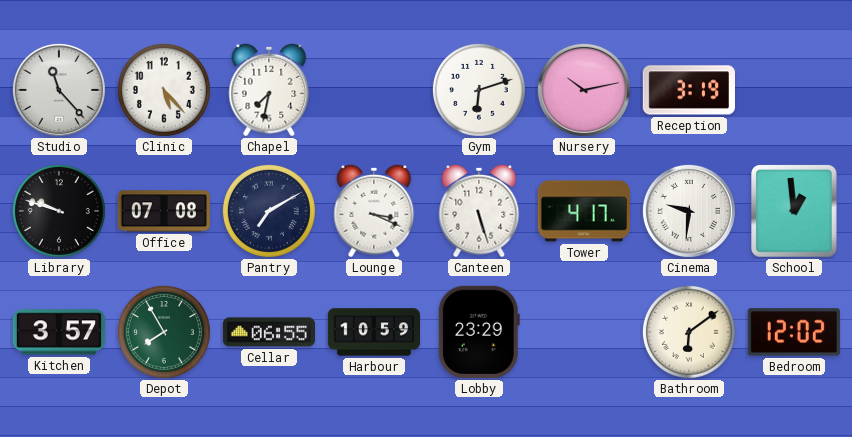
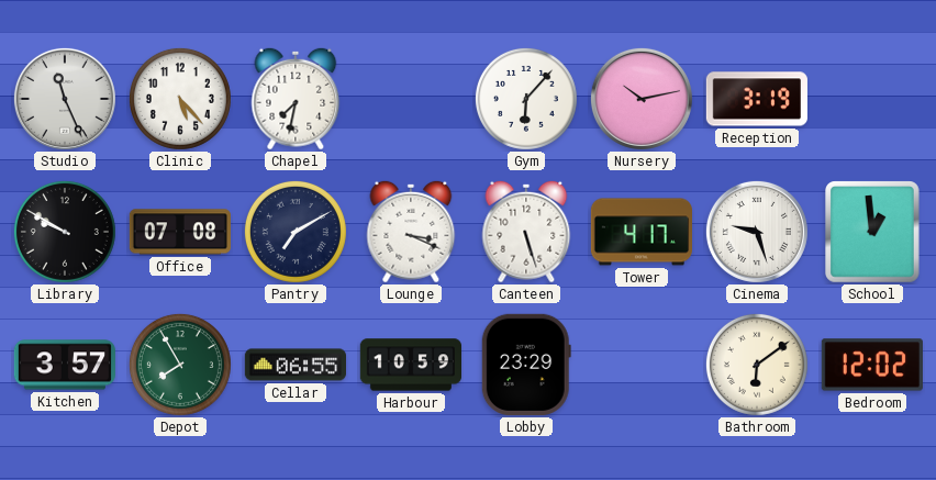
Studio: 11:23 -> 11:26 (65, 99)
Gym: 6:12 -> 6:07 (526, 99)
Library: 9:48 -> 9:50 (65, 232)
Cinema: 9:31 -> 9:27 (757, 232)
